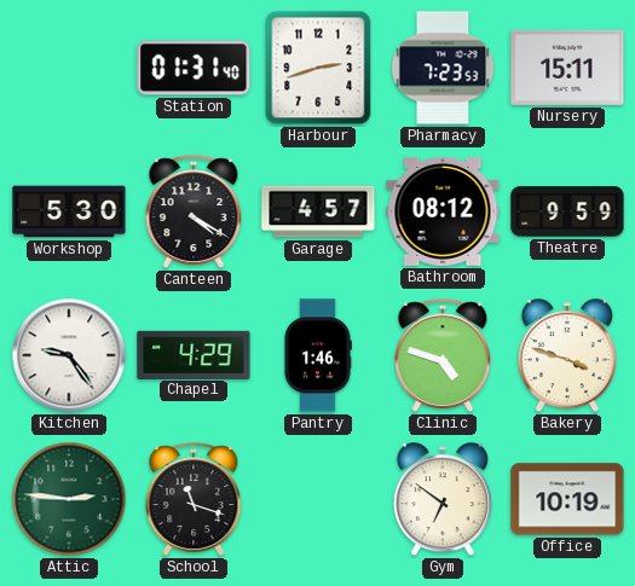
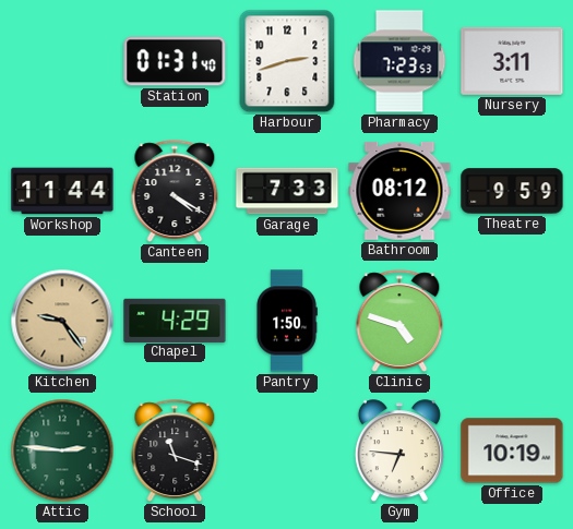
Nursery: 15:11 -> 3:11 (512, 61)
Workshop: 5:30 -> 11:44 (62, 191)
Garage: 4:57 -> 7:33 (287, 191)
Kitchen dial: white -> champagne (62, 321)
Pantry: 1:46 -> 1:50 (287, 321)
Bakery: 3:48 -> none (567, 356)
Gym: 6:51 -> 6:46 (399, 452)
